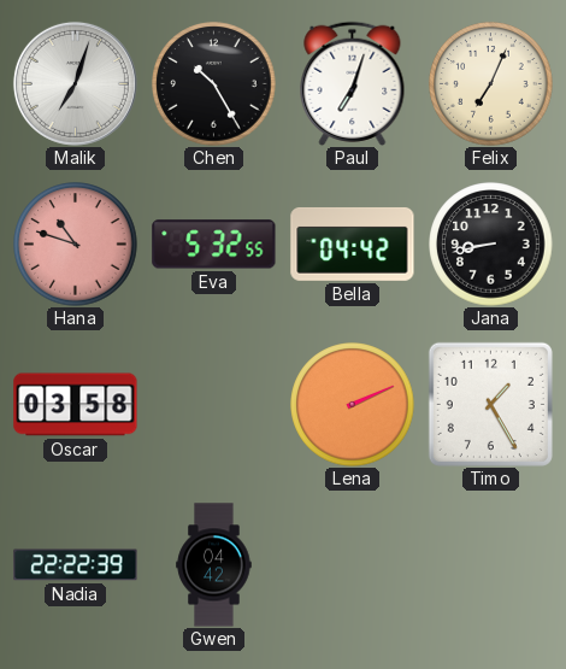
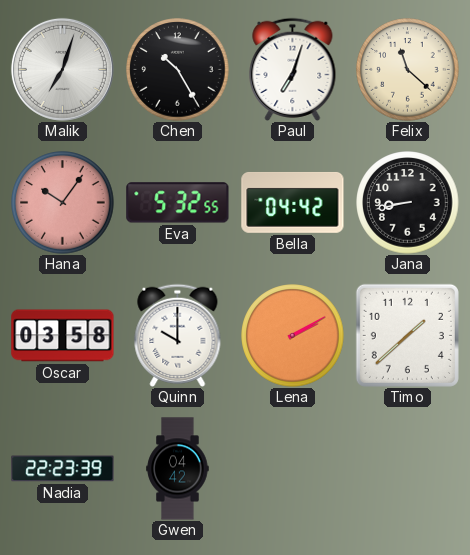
Felix: 7:04 -> 11:22 (408, 70)
Hana: 10:48 -> 10:06 (63, 203)
Quinn: none -> 10:00 (178, 335)
Lena: 2:11 -> 2:10 (293, 336)
Timo: 1:25 -> 1:38 (407, 335)
Nadia: 22:22 -> 22:23 (63, 469)
